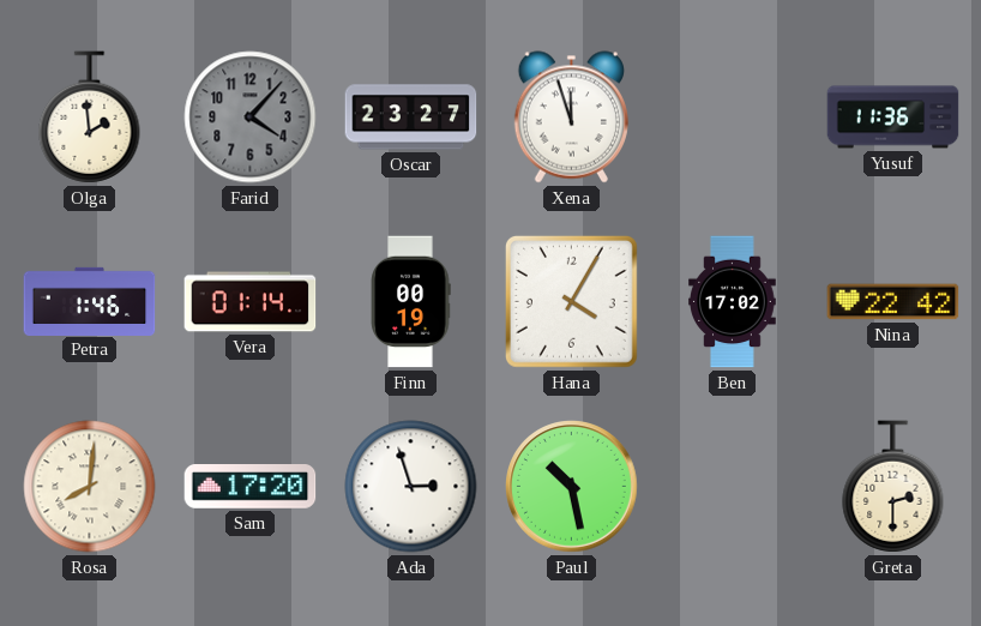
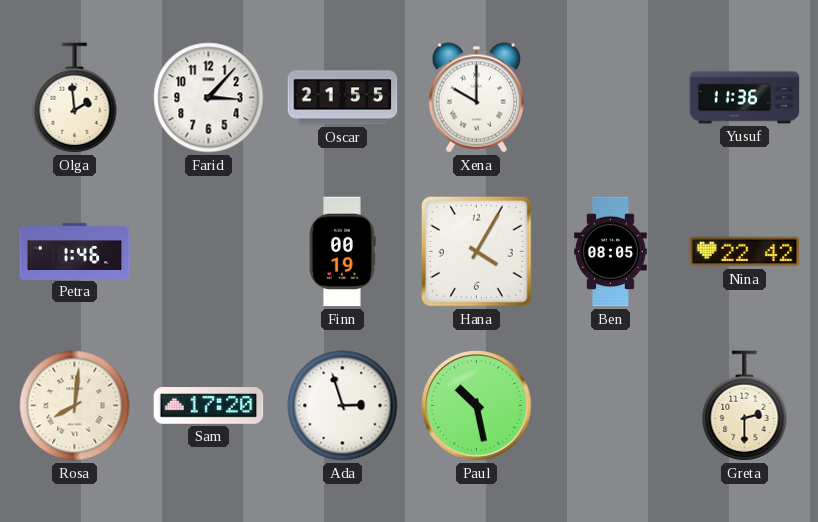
Farid: 4:07 -> 3:07 (209, 98)
Farid dial: grey -> white (209, 98)
Oscar: 23:27 -> 21:55 (343, 98)
Xena: 11:57 -> 10:00 (476, 98)
Vera: 01:14 -> none (251, 302)
Ben: 17:02 -> 08:05 (611, 252)
